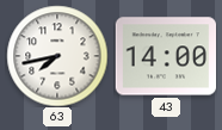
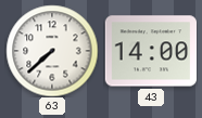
63: 7:43 -> 7:38 (52, 51)
